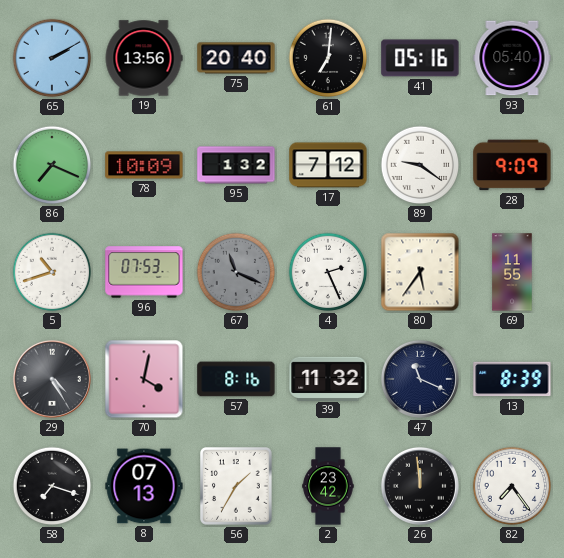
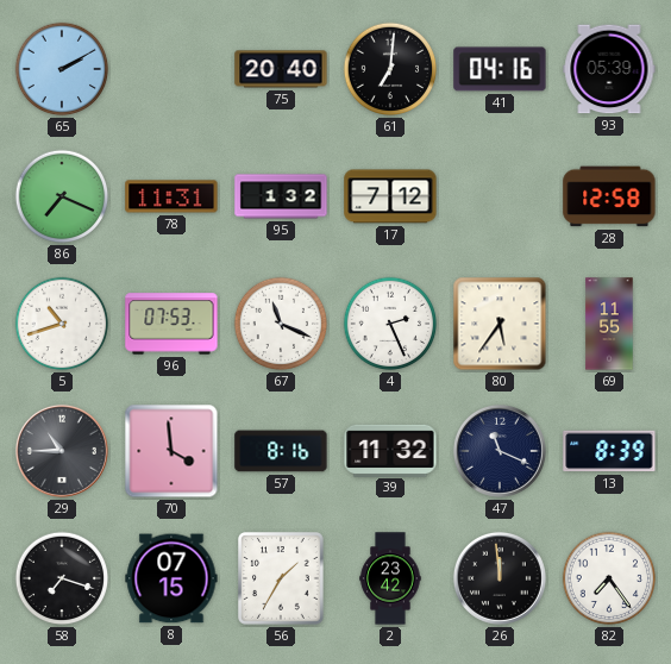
19: 13:56 -> none (144, 58)
41: 05:16 -> 04:16 (500, 69)
93: 05:40 -> 05:39 (609, 69)
78: 10:09 -> 11:31 (171, 196)
89: 9:21 -> none (420, 165)
28: 9:09 -> 12:58 (609, 196)
67 dial: grey -> white (281, 324)
29: 4:25 -> 10:45 (62, 451)
70: 4:02 -> 3:59 (171, 451)
8: 07:13 -> 07:15 (171, 578)
